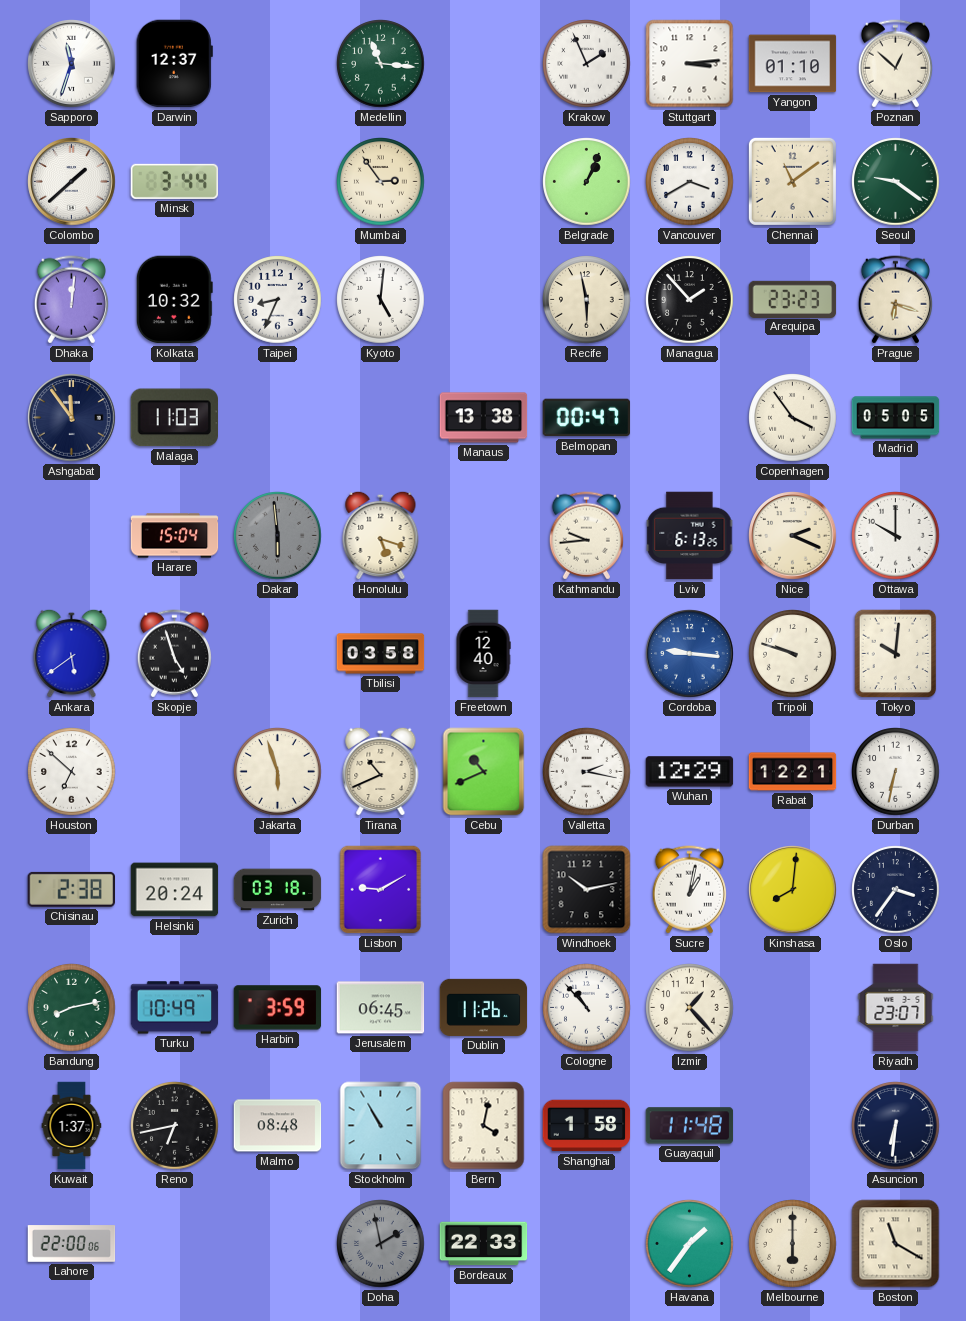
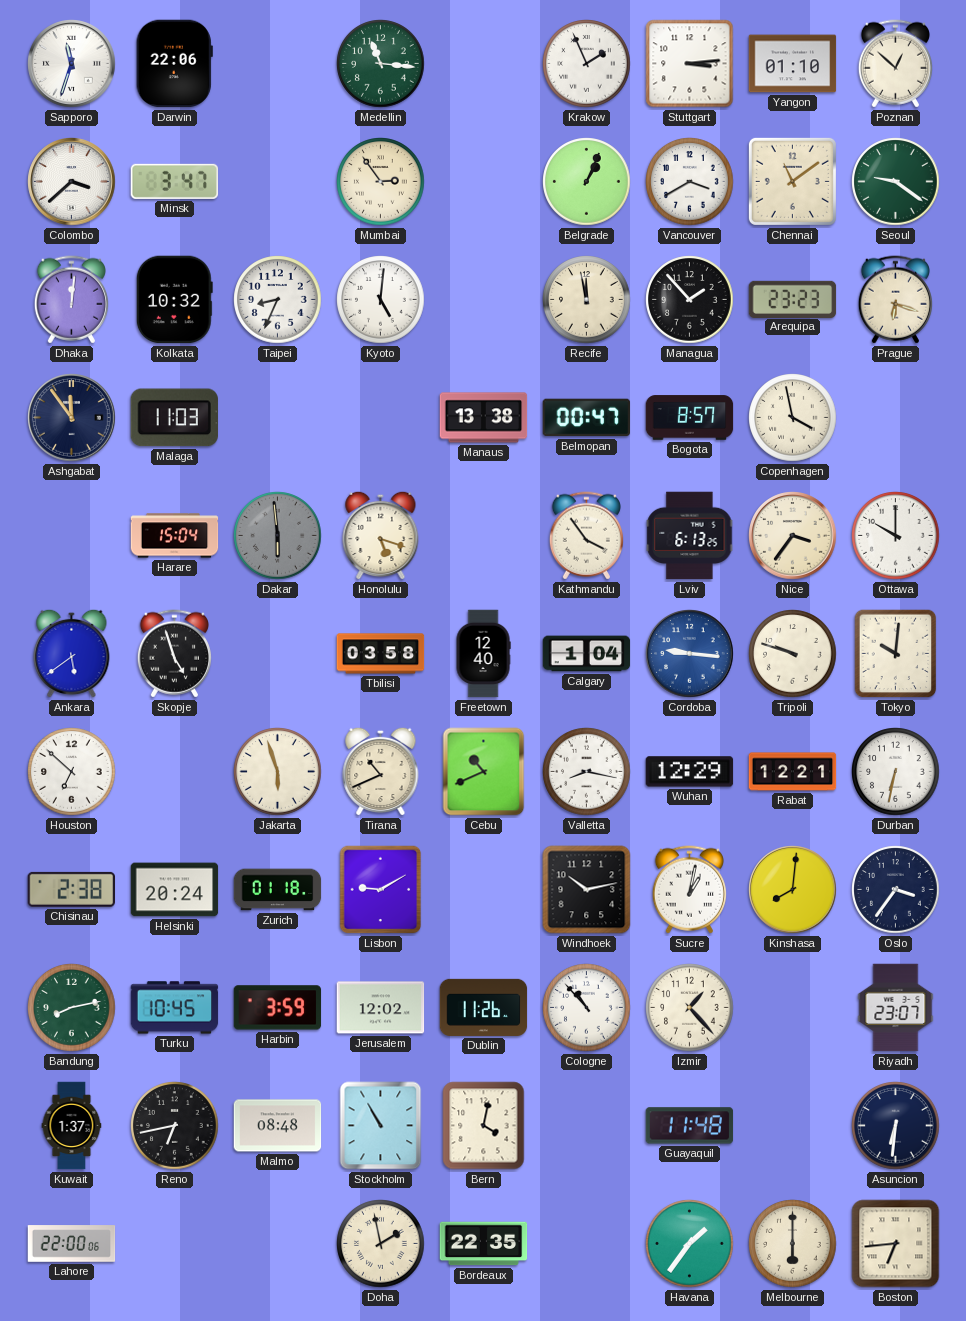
Darwin: 12:37 -> 22:06 (174, 64)
Colombo: 1:38 -> 3:38 (72, 182)
Minsk: 3:44 -> 3:47 (175, 181)
Recife: 5:58 -> 11:58 (587, 300)
Bogota: none -> 8:57 (690, 418)
Copenhagen: 3:54 -> 3:58 (793, 418)
Madrid: 05:05 -> none (896, 418)
Kathmandu: 9:44 -> 3:54 (586, 536)
Nice: 2:19 -> 3:36 (793, 536)
Calgary: none -> 1:04 (587, 654)
Valletta: 2:17 -> 8:17 (587, 772)
Zurich: 03:18 -> 01:18 (278, 890)
Turku: 10:49 -> 10:45 (175, 1008)
Jerusalem: 06:45 -> 12:02 (381, 1008)
Shanghai: 1:58 -> none (587, 1126)
Doha dial: grey -> cream (381, 1244)
Bordeaux: 22:33 -> 22:35 (484, 1244)
Boston: 11:20 -> 6:44 (896, 1244)
